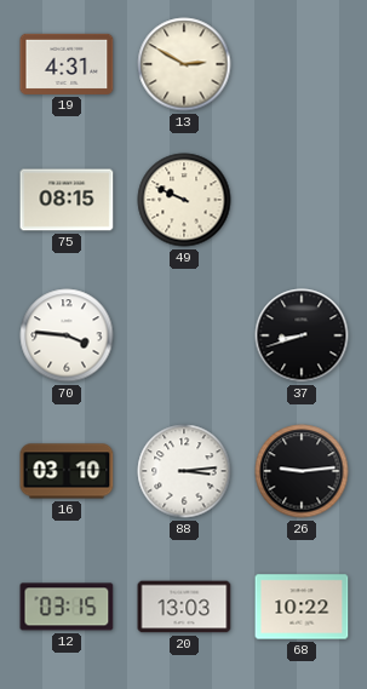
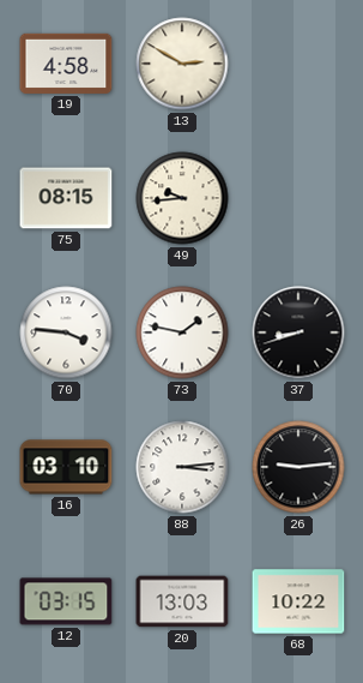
19: 4:31 -> 4:58 (66, 64)
49: 9:49 -> 9:44 (182, 198)
73: none -> 1:47 (182, 332)
